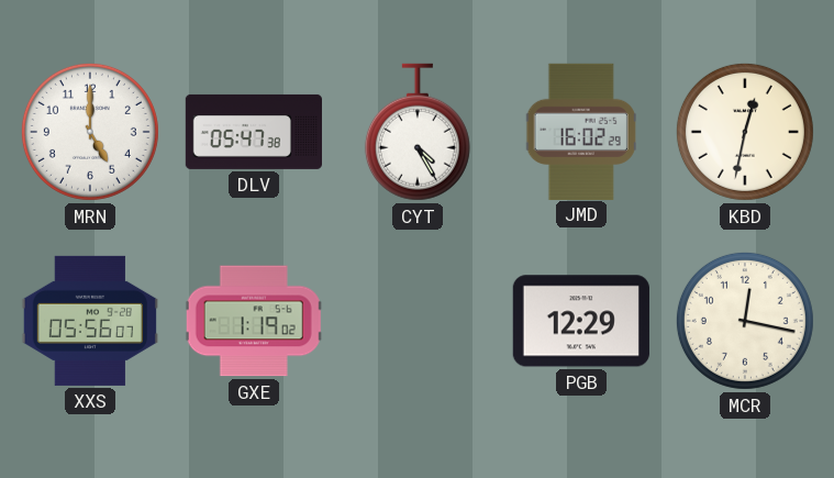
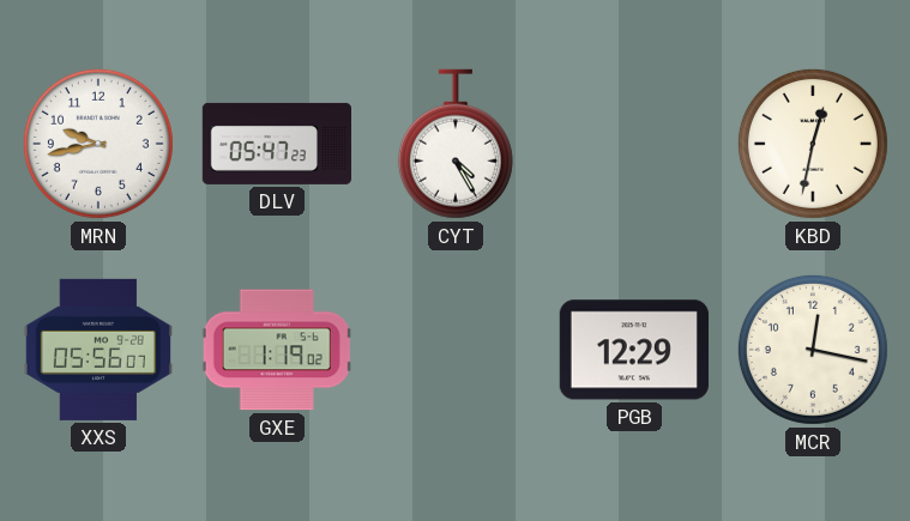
MRN: 5:00 -> 9:43 (98, 144)
DLV: 05:47:38 -> 05:47:23 (276, 144)
JMD: 16:02 -> none (581, 131)
